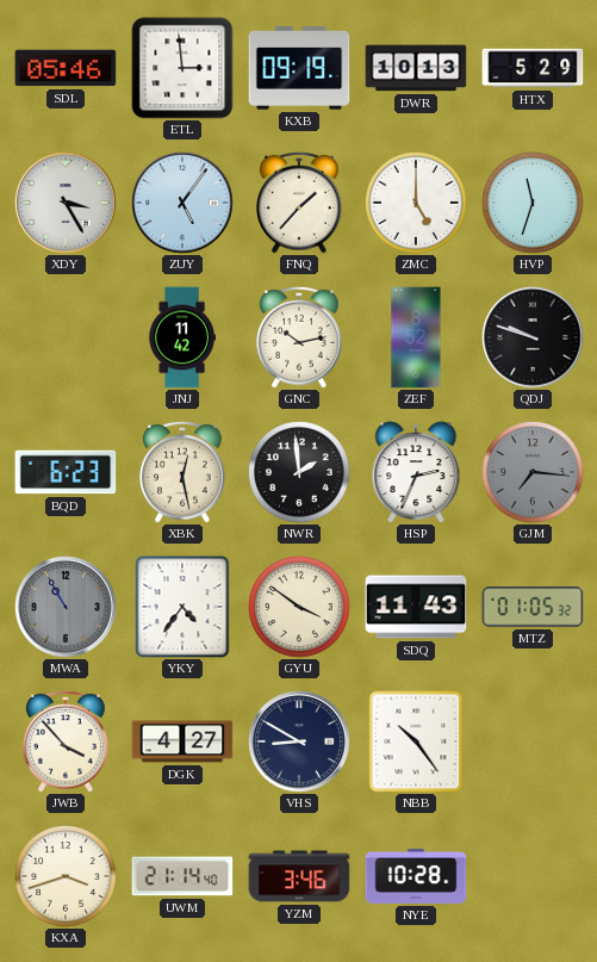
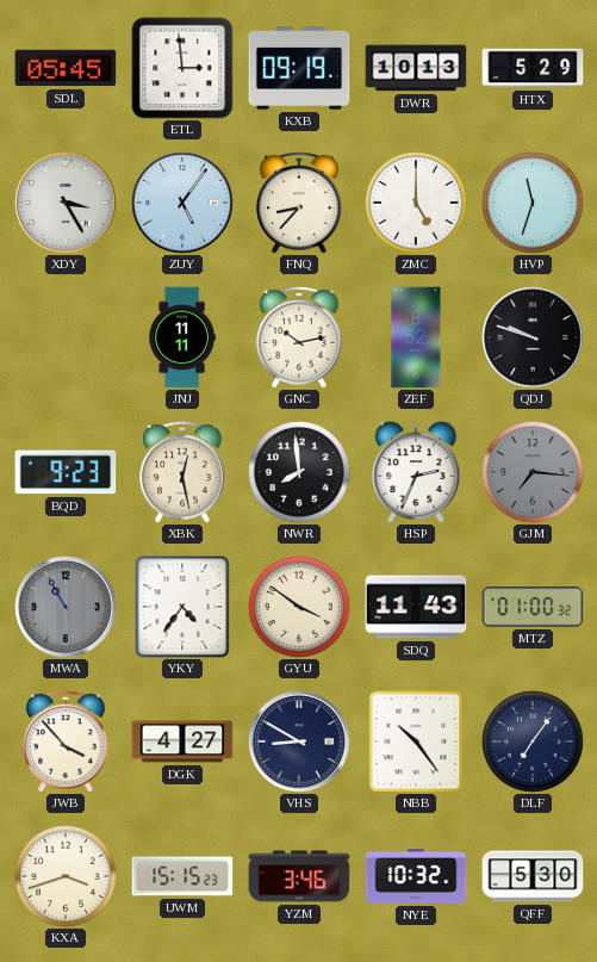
SDL: 05:46 -> 05:45 (66, 68)
FNQ: 1:37 -> 8:37 (299, 203)
JNJ: 11:42 -> 11:11 (181, 337)
BQD: 6:23 -> 9:23 (66, 472)
NWR: 1:59 -> 7:59 (299, 472)
MTZ: 01:05 -> 01:00 (533, 607)
DLF: none -> 7:06 (533, 741)
UWM: 21:14 -> 15:15 (182, 876)
NYE: 10:28 -> 10:32 (416, 876)
QFF: none -> 5:30 (533, 876)
